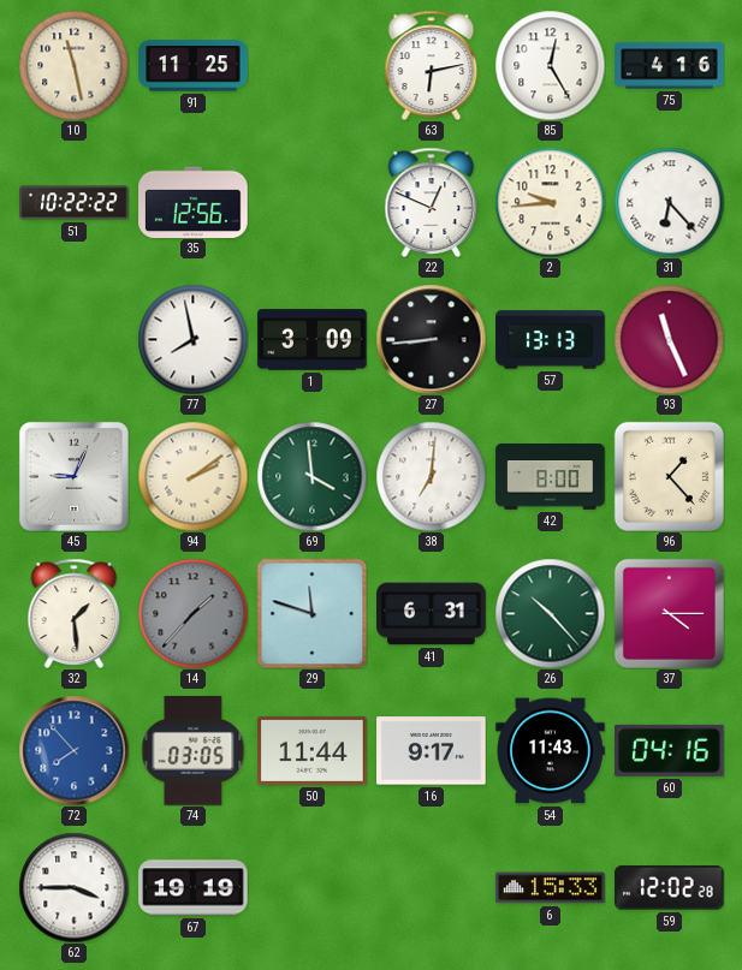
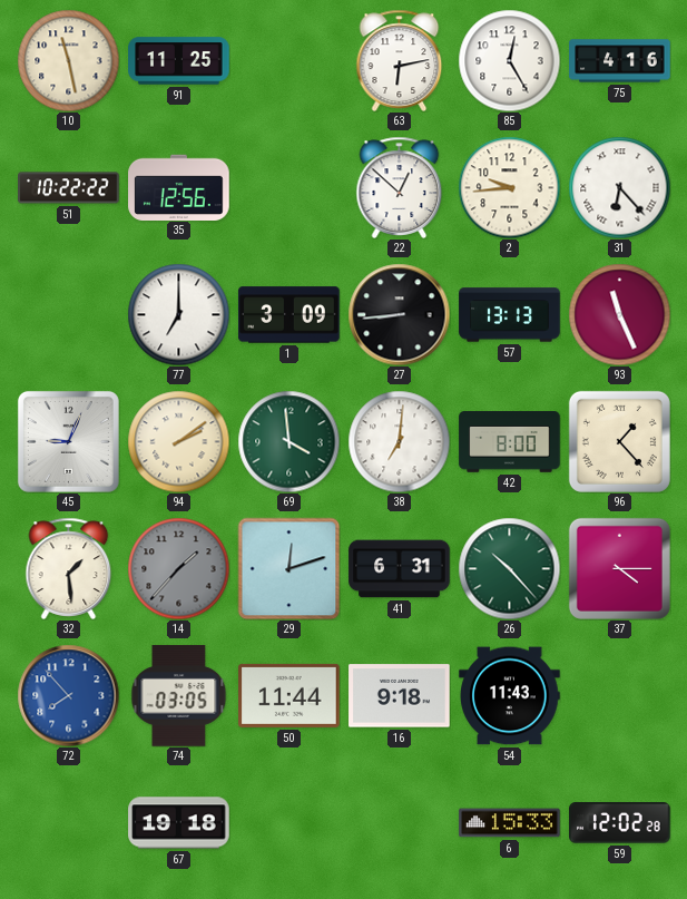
22: 12:49 -> 12:52 (400, 187)
77: 7:58 -> 7:00 (178, 314)
29: 11:48 -> 12:12 (288, 568)
16: 9:17 -> 9:18 (400, 696)
60: 04:16 -> none (670, 750)
62: 3:45 -> none (73, 887)
67: 19:19 -> 19:18 (179, 823)
